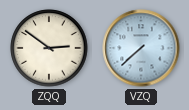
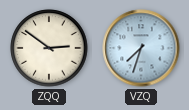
VZQ: 7:38 -> 7:33 (141, 48)
